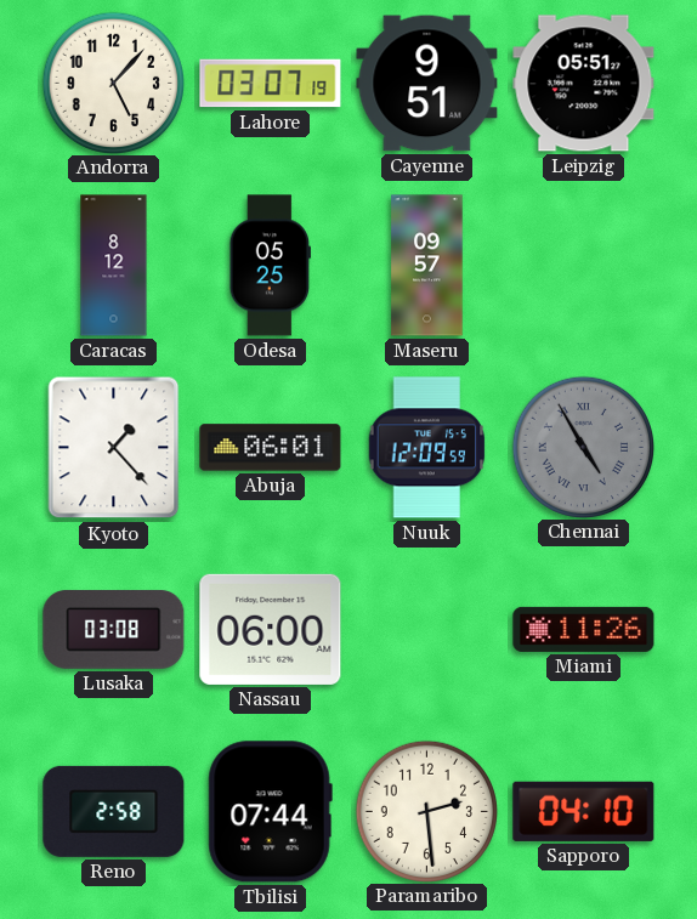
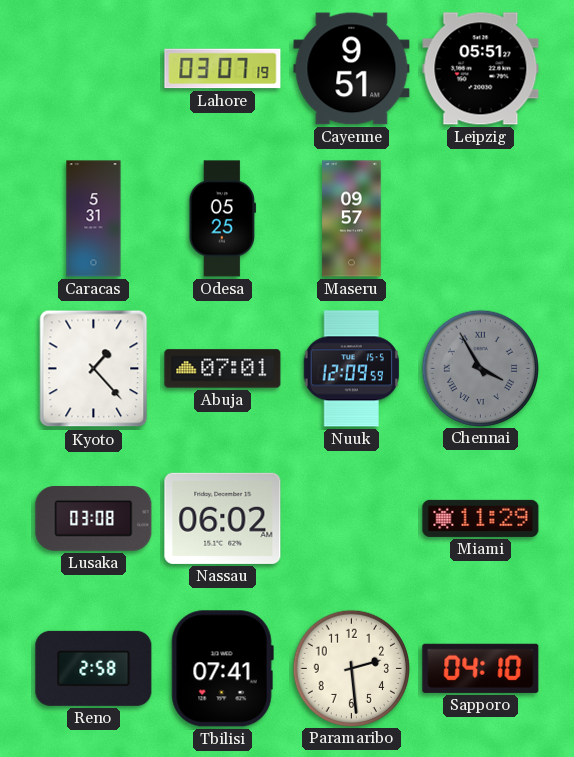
Andorra: 5:07 -> none (113, 83)
Caracas: 8:12 -> 5:31 (94, 219)
Abuja: 06:01 -> 07:01 (223, 369)
Chennai: 4:55 -> 3:55 (480, 368)
Nassau: 06:00 -> 06:02 (223, 518)
Miami: 11:26 -> 11:29 (481, 518)
Tbilisi: 07:44 -> 07:41 (222, 669)
